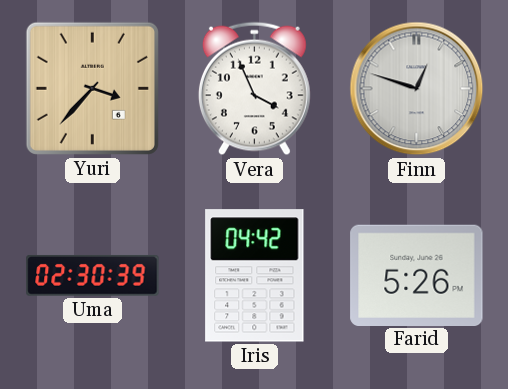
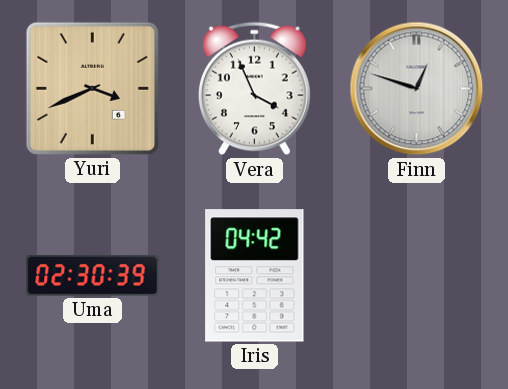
Yuri: 3:37 -> 3:41 (92, 88)
Farid: 5:26 -> none (417, 275)
